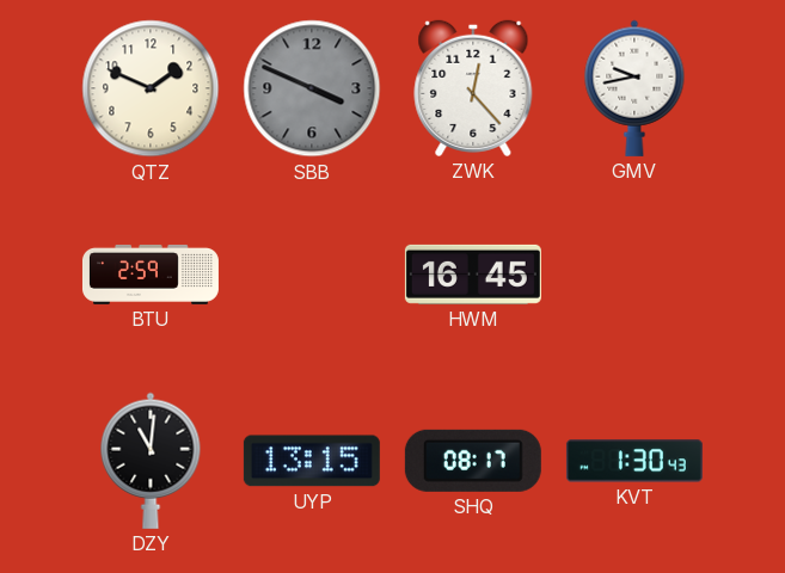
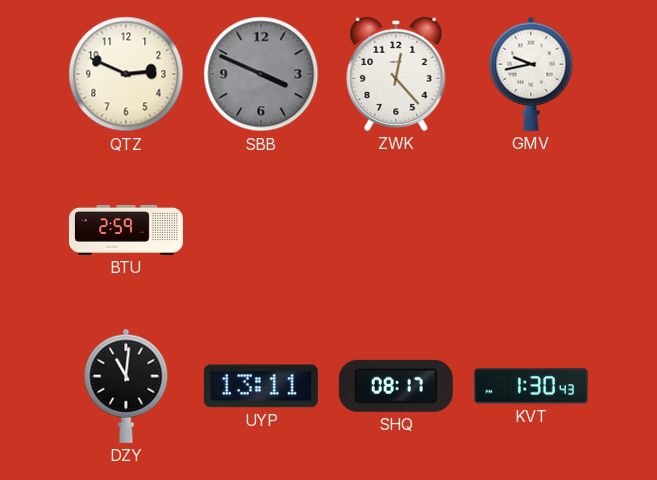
QTZ: 1:49 -> 2:49 (126, 74)
HWM: 16:45 -> none (473, 275)
UYP: 13:15 -> 13:11 (261, 386)
